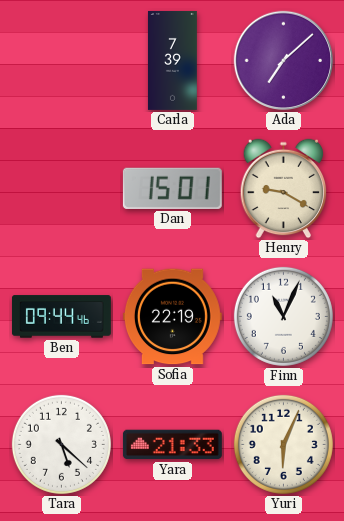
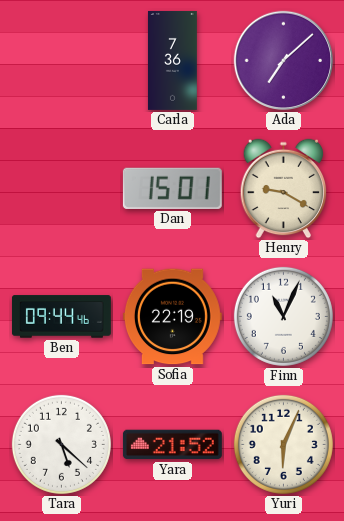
Carla: 7:39 -> 7:36 (173, 60)
Yara: 21:33 -> 21:52 (172, 445)
